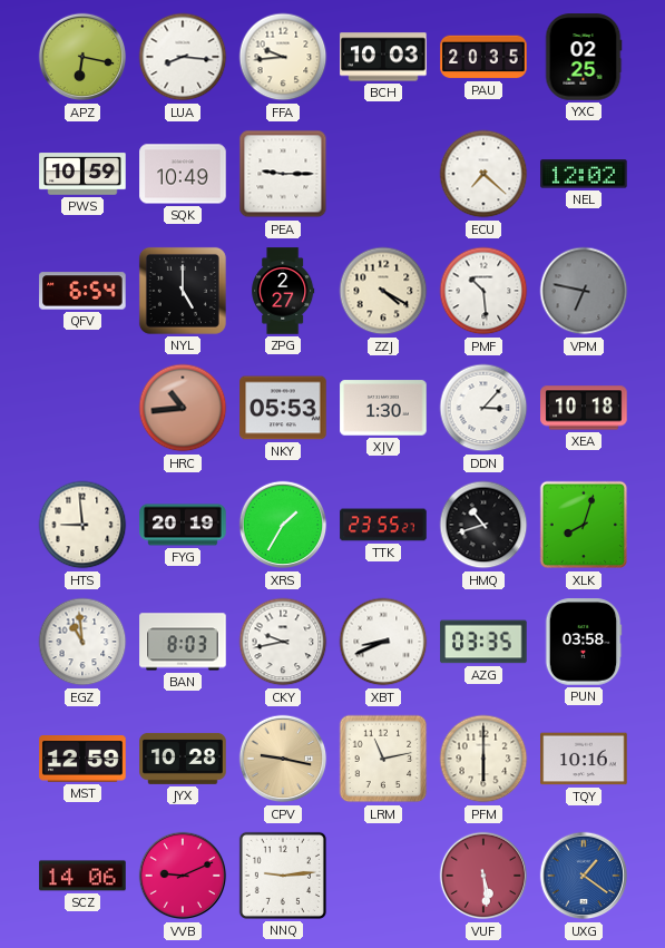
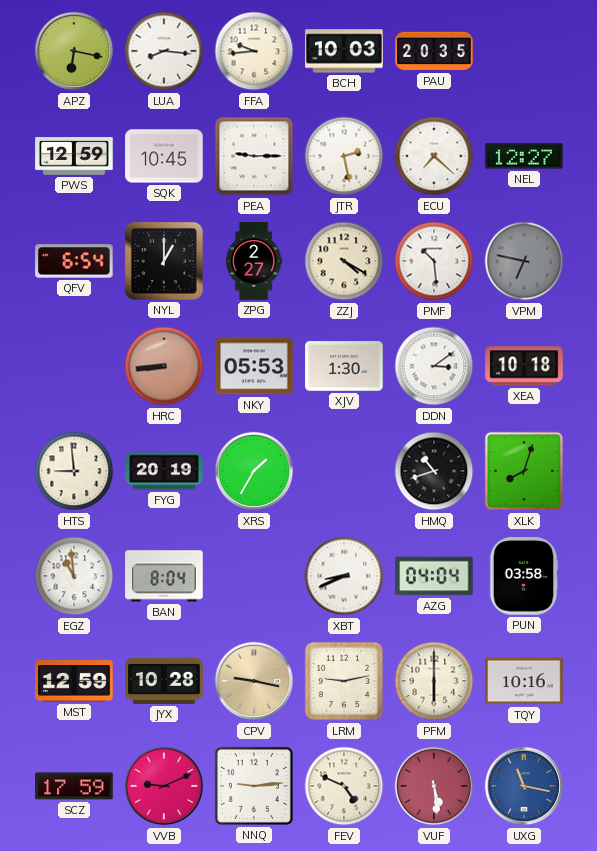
YXC: 02:25 -> none (584, 57)
PWS: 10:59 -> 12:59 (74, 156)
SQK: 10:49 -> 10:45 (164, 156)
JTR: none -> 2:28 (344, 156)
NEL: 12:02 -> 12:27 (524, 156)
NYL: 5:00 -> 1:00 (164, 261)
HRC: 10:44 -> 8:44 (164, 366)
DDN: 3:07 -> 3:09 (434, 366)
TTK: 23:55 -> none (383, 525)
BAN: 8:03 -> 8:04 (164, 576)
CKY: 9:43 -> none (283, 642)
AZG: 03:35 -> 04:04 (434, 576)
LRM: 11:13 -> 9:13 (344, 681)
SCZ: 14:06 -> 17:59 (74, 786)
FEV: none -> 4:49 (344, 786)
UXG: 1:21 -> 11:17 (524, 786)
